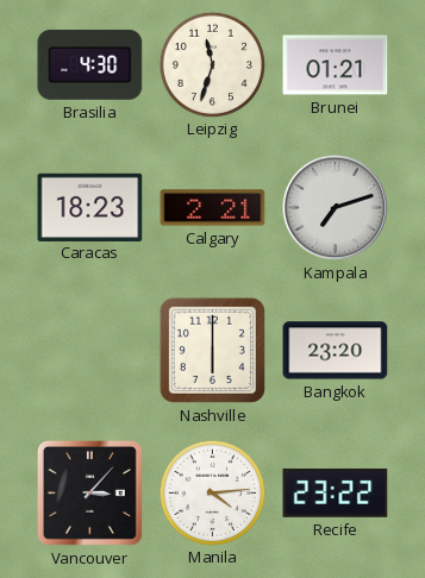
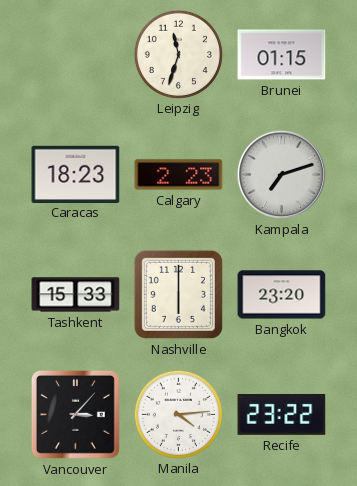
Brasilia: 4:30 -> none (90, 64)
Brunei: 01:21 -> 01:15 (282, 55)
Calgary: 2:21 -> 2:23 (179, 175)
Tashkent: none -> 15:33 (76, 295)
